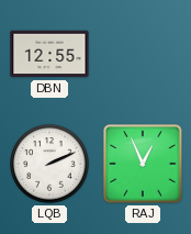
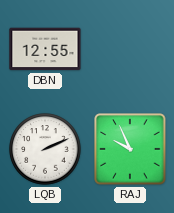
RAJ: 12:56 -> 9:56 (130, 149)
